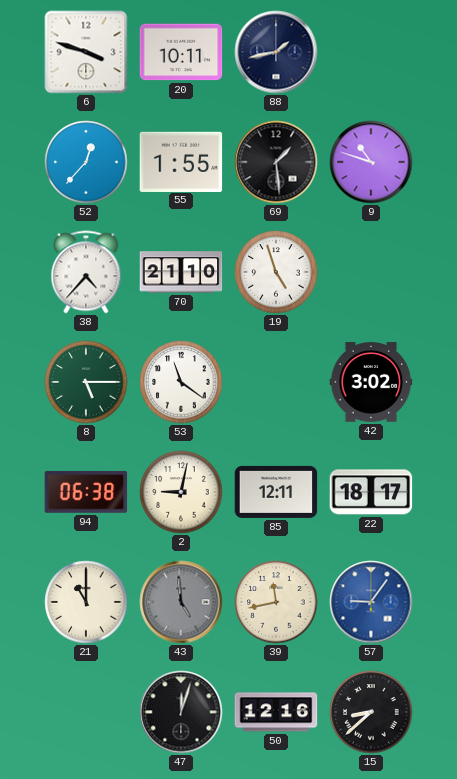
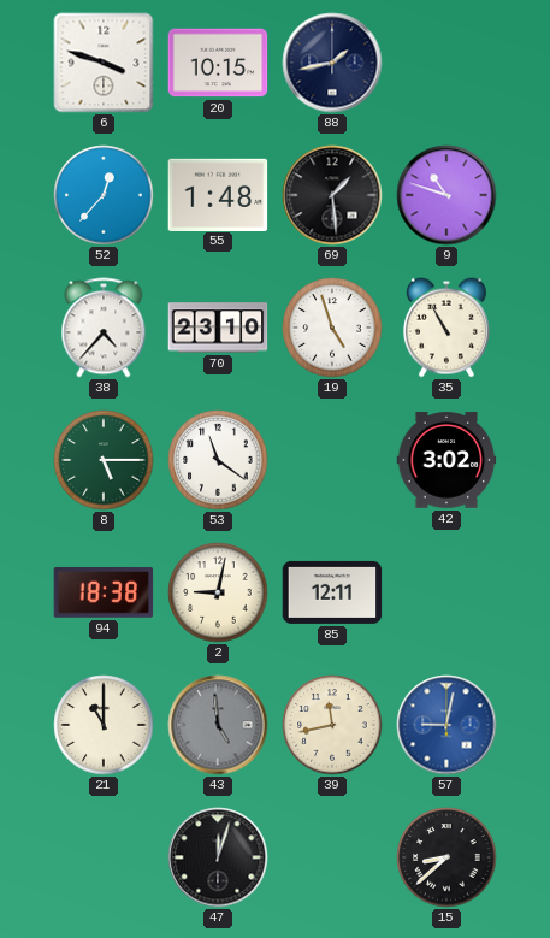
20: 10:11 -> 10:15 (218, 63)
55: 1:55 -> 1:48 (218, 194)
70: 21:10 -> 23:10 (218, 328)
35: none -> 10:55 (446, 328)
94: 06:38 -> 18:38 (104, 592)
22: 18:17 -> none (371, 492)
57: 9:06 -> 9:02 (446, 725)
50: 12:16 -> none (276, 712)
